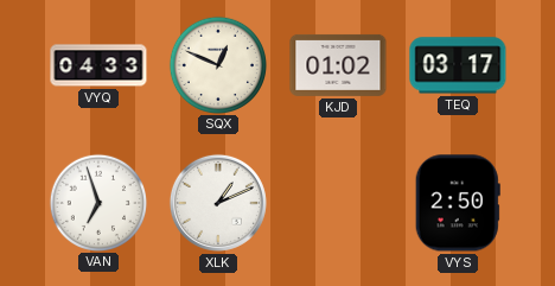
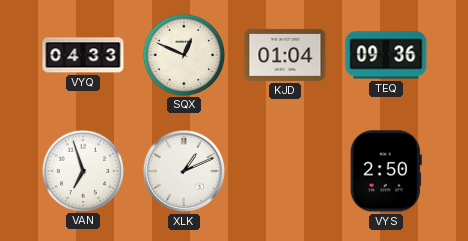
KJD: 01:02 -> 01:04 (285, 55)
TEQ: 03:17 -> 09:36 (386, 55)
